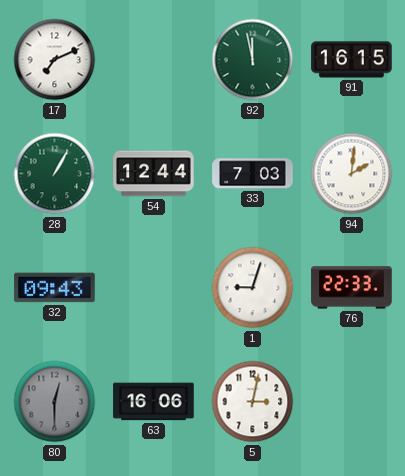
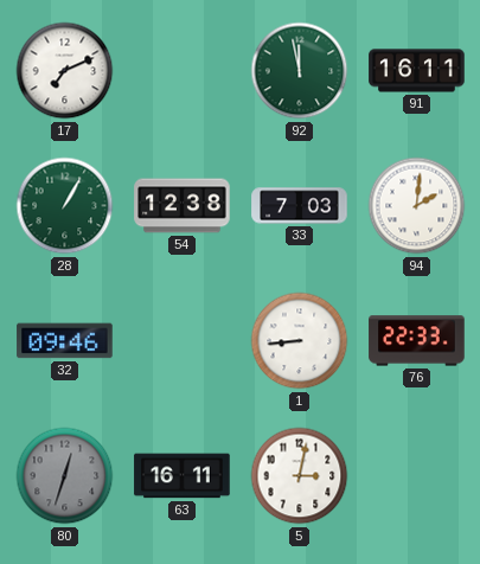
91: 16:15 -> 16:11 (417, 71)
54: 12:44 -> 12:38 (183, 206)
32: 09:43 -> 09:46 (65, 341)
1: 9:03 -> 8:44 (300, 341)
80: 12:30 -> 12:33 (65, 476)
63: 16:06 -> 16:11 (183, 476)
